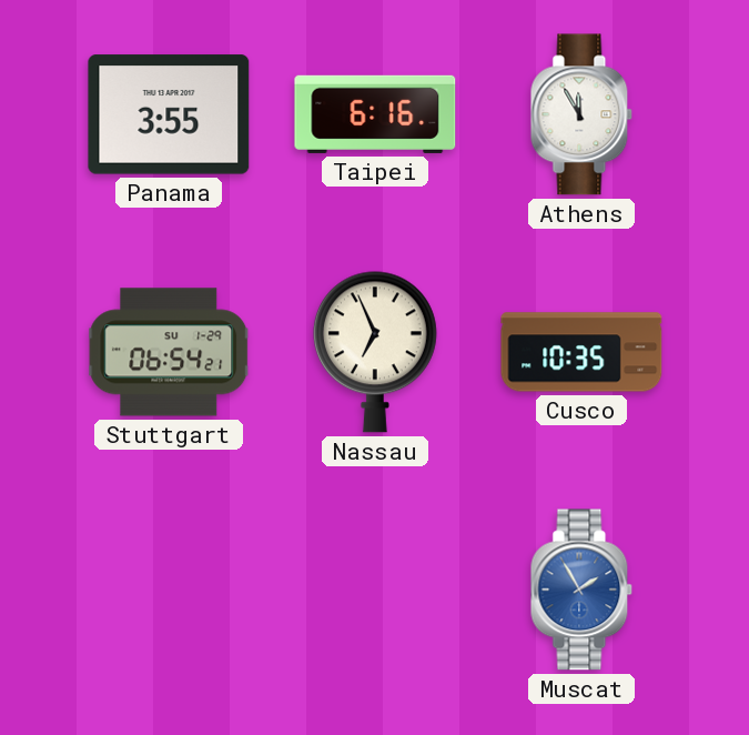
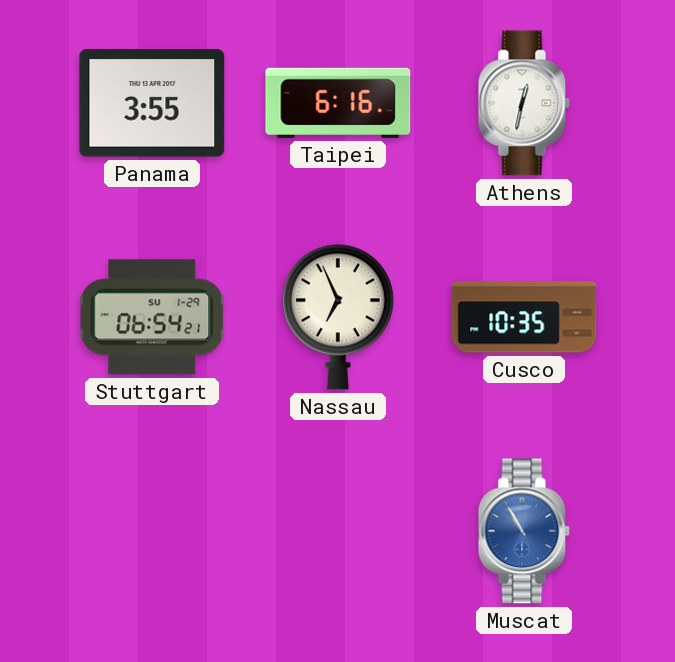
Athens: 11:55 -> 12:32 (524, 103)
Muscat: 1:55 -> 10:55 (524, 531)
